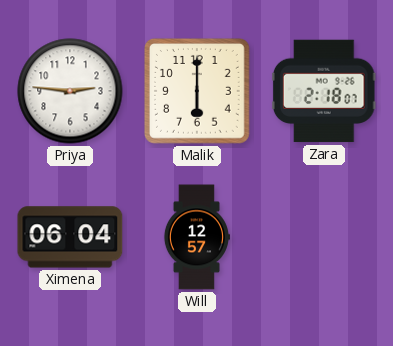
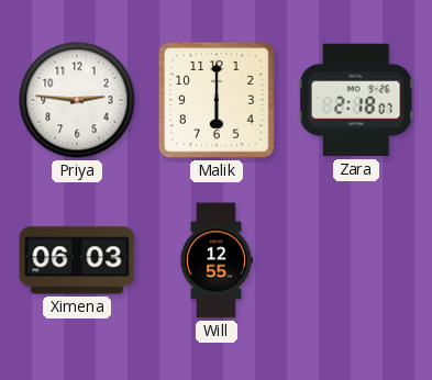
Ximena: 06:04 -> 06:03 (77, 260)
Will: 12:57 -> 12:55 (215, 260)
